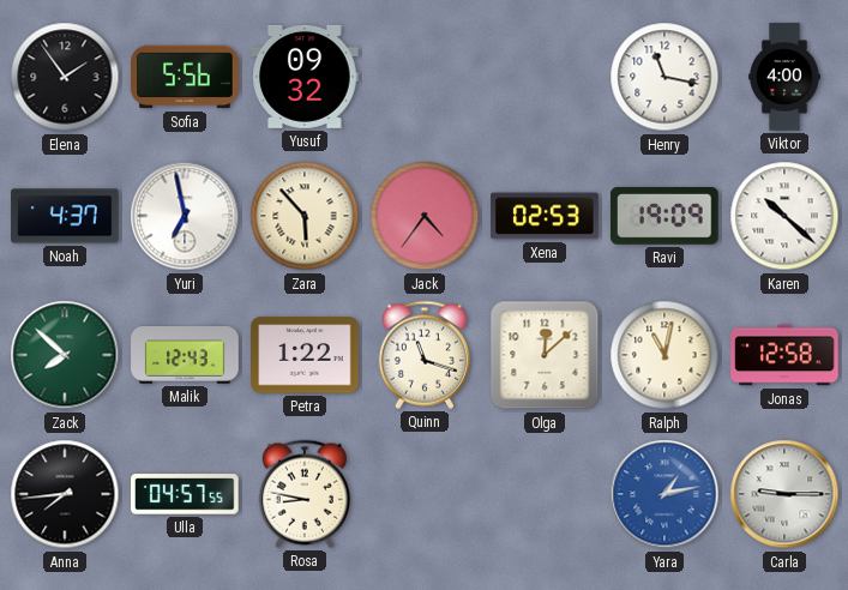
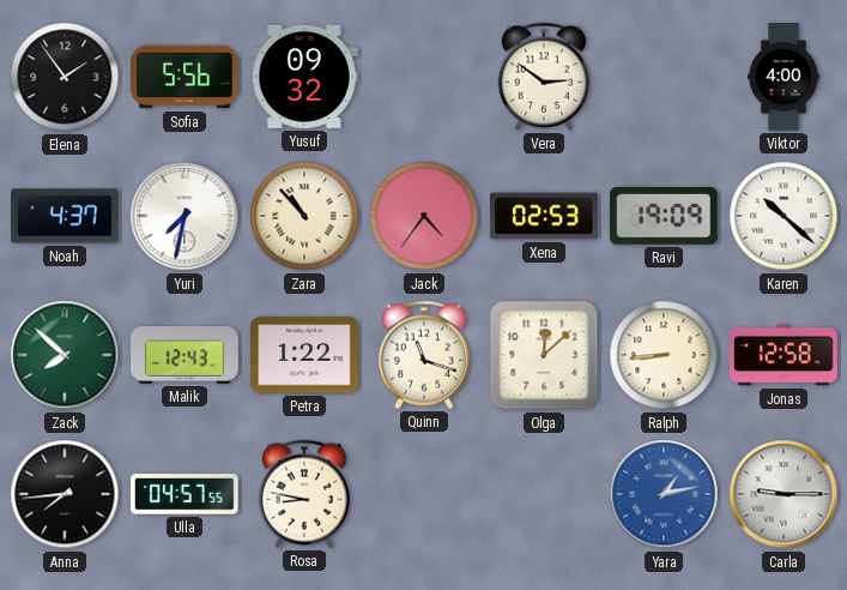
Vera: none -> 2:51 (544, 77)
Henry: 11:17 -> none (664, 77)
Yuri: 6:58 -> 7:32 (184, 216)
Zara: 5:53 -> 10:53 (304, 216)
Ralph: 11:02 -> 8:44 (664, 355)
